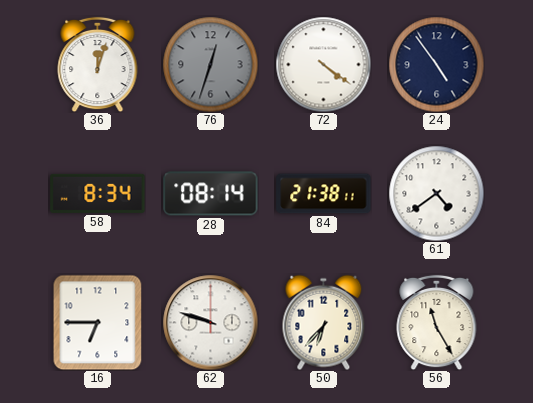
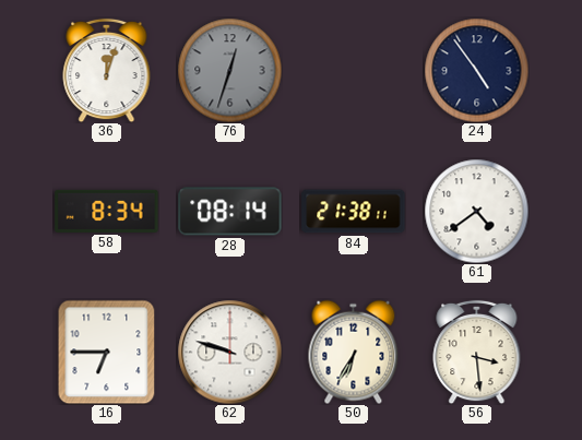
72: 4:21 -> none (323, 64)
50: 6:37 -> 6:35 (354, 352)
56: 11:25 -> 3:29 (477, 352)
